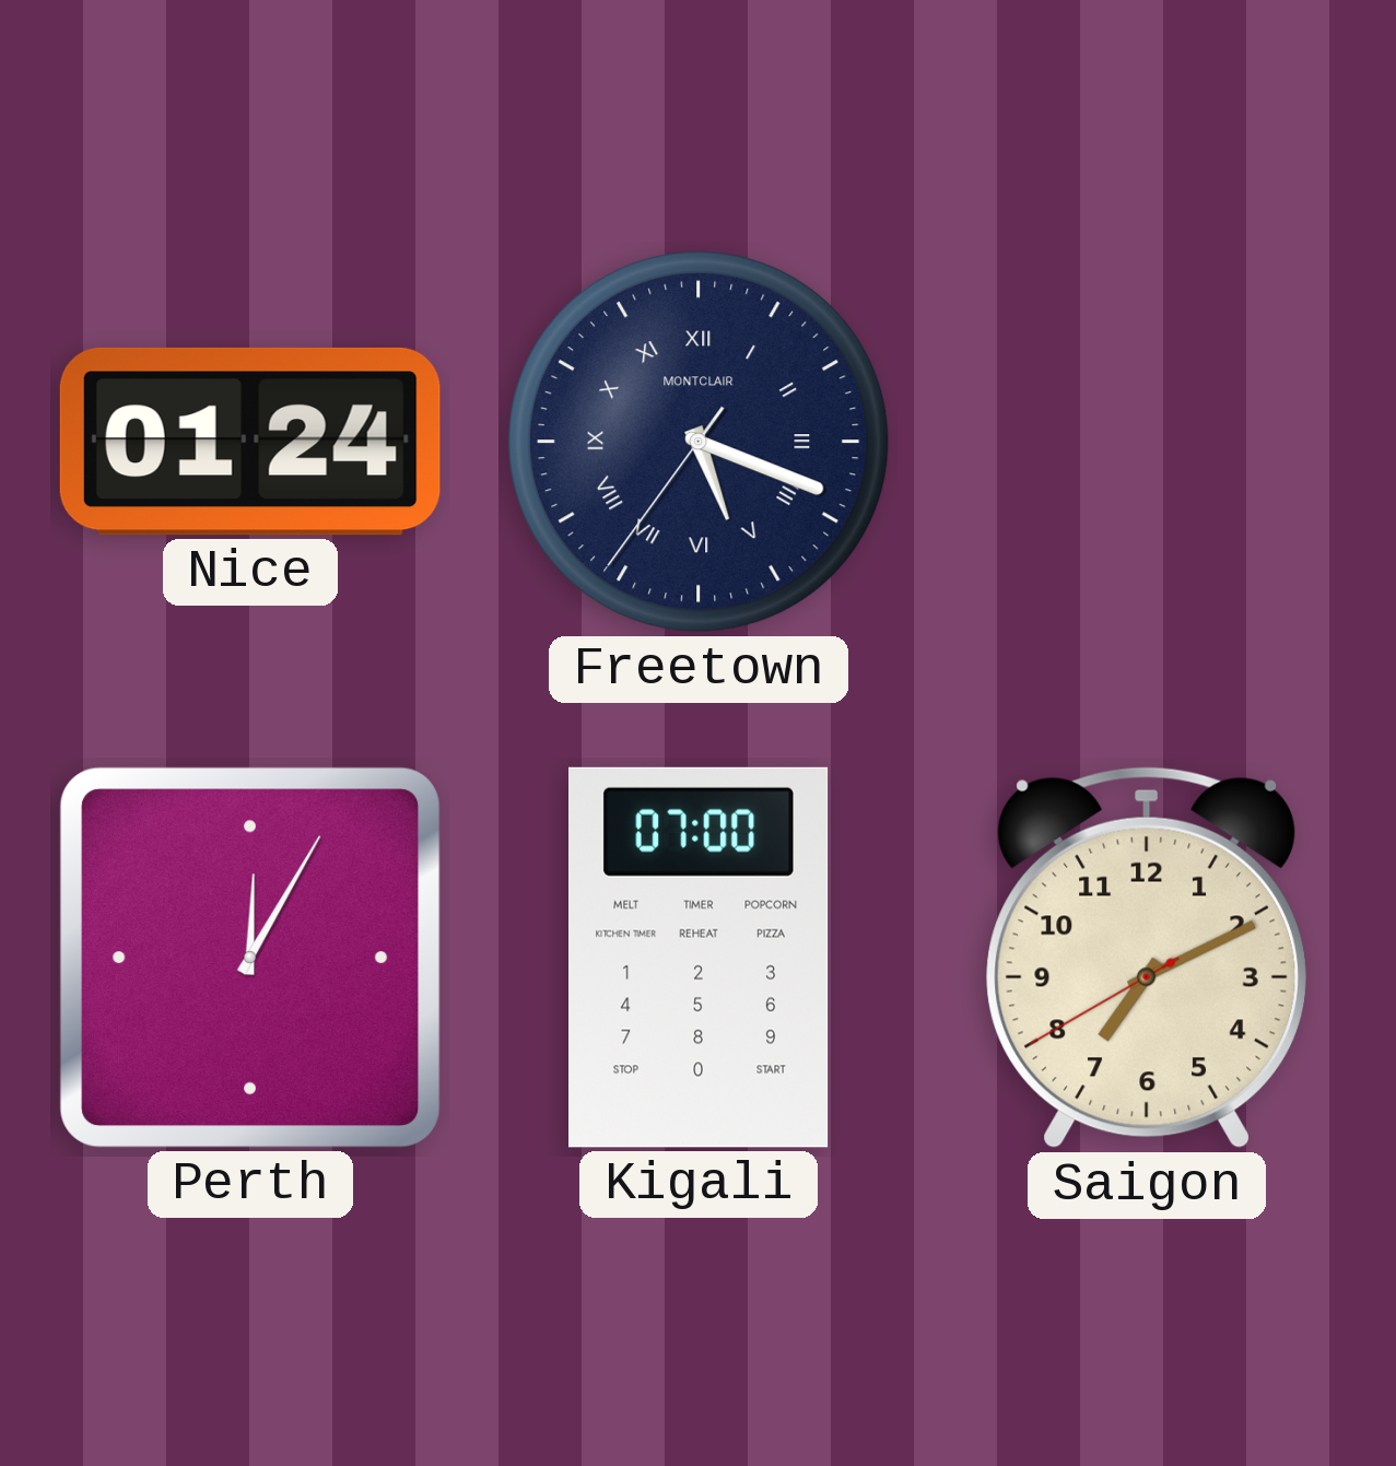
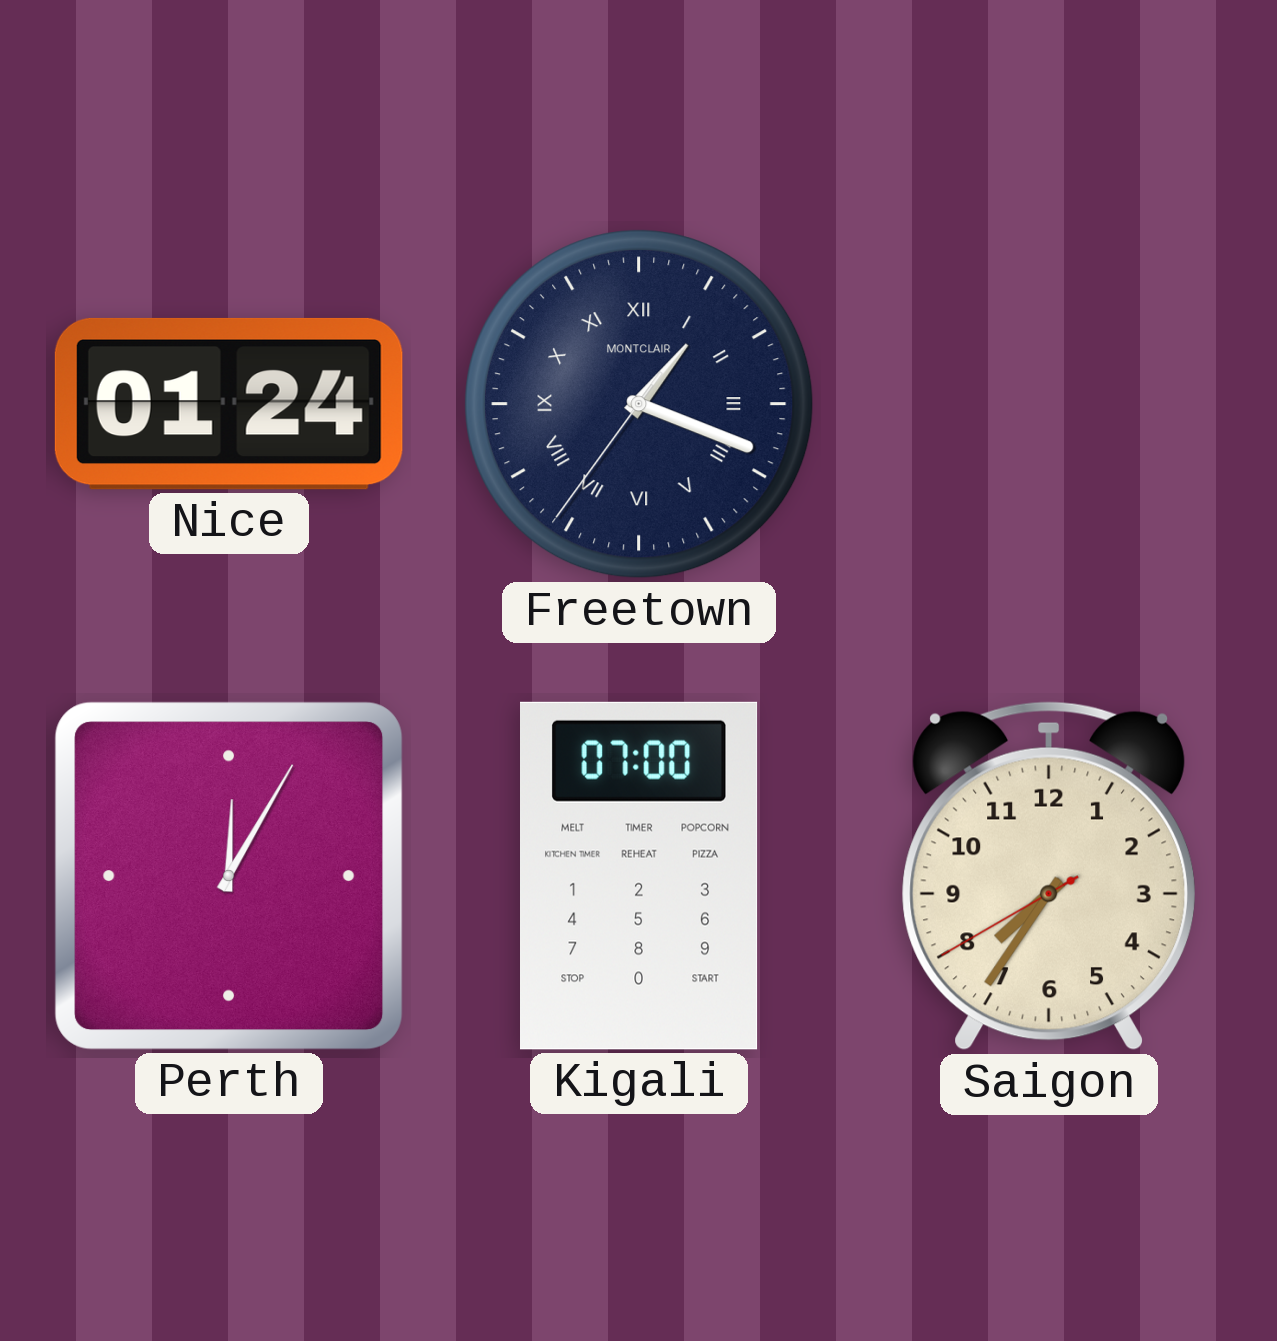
Freetown: 5:18 -> 1:18 (639, 404)
Saigon: 7:10 -> 7:35 (1049, 876)
